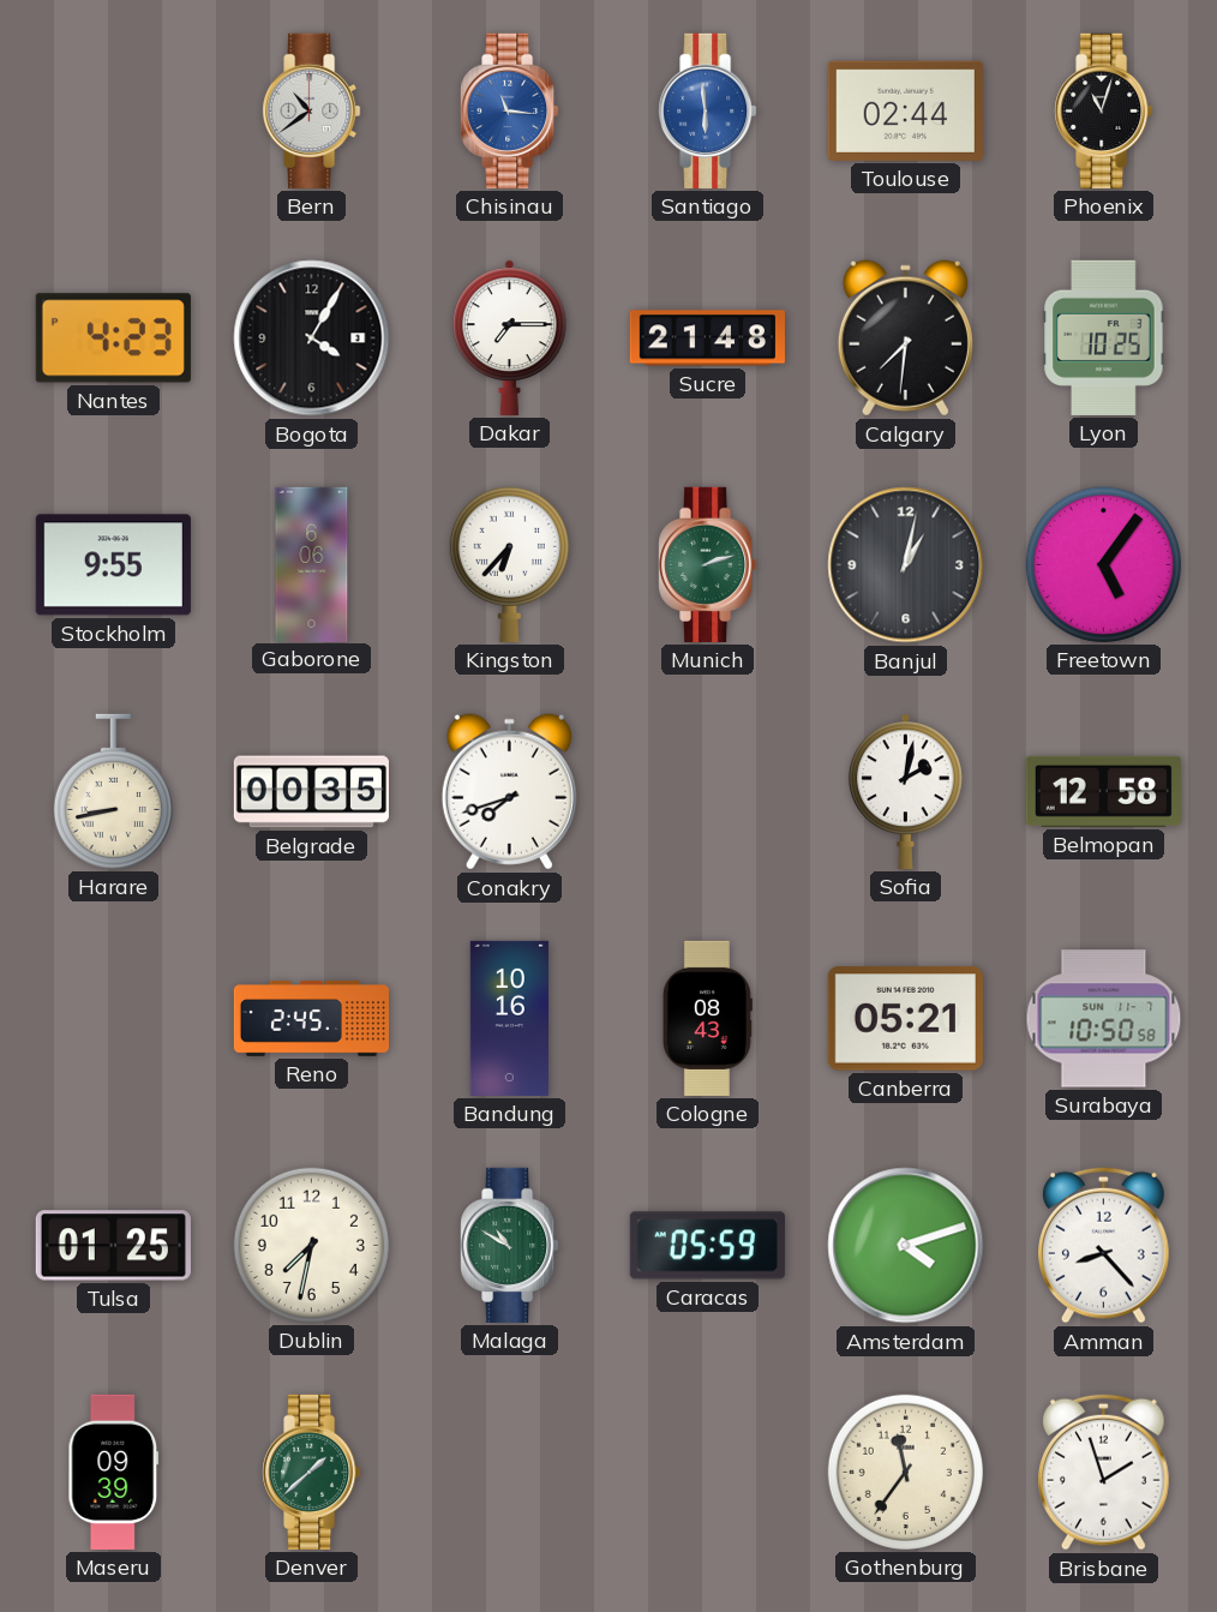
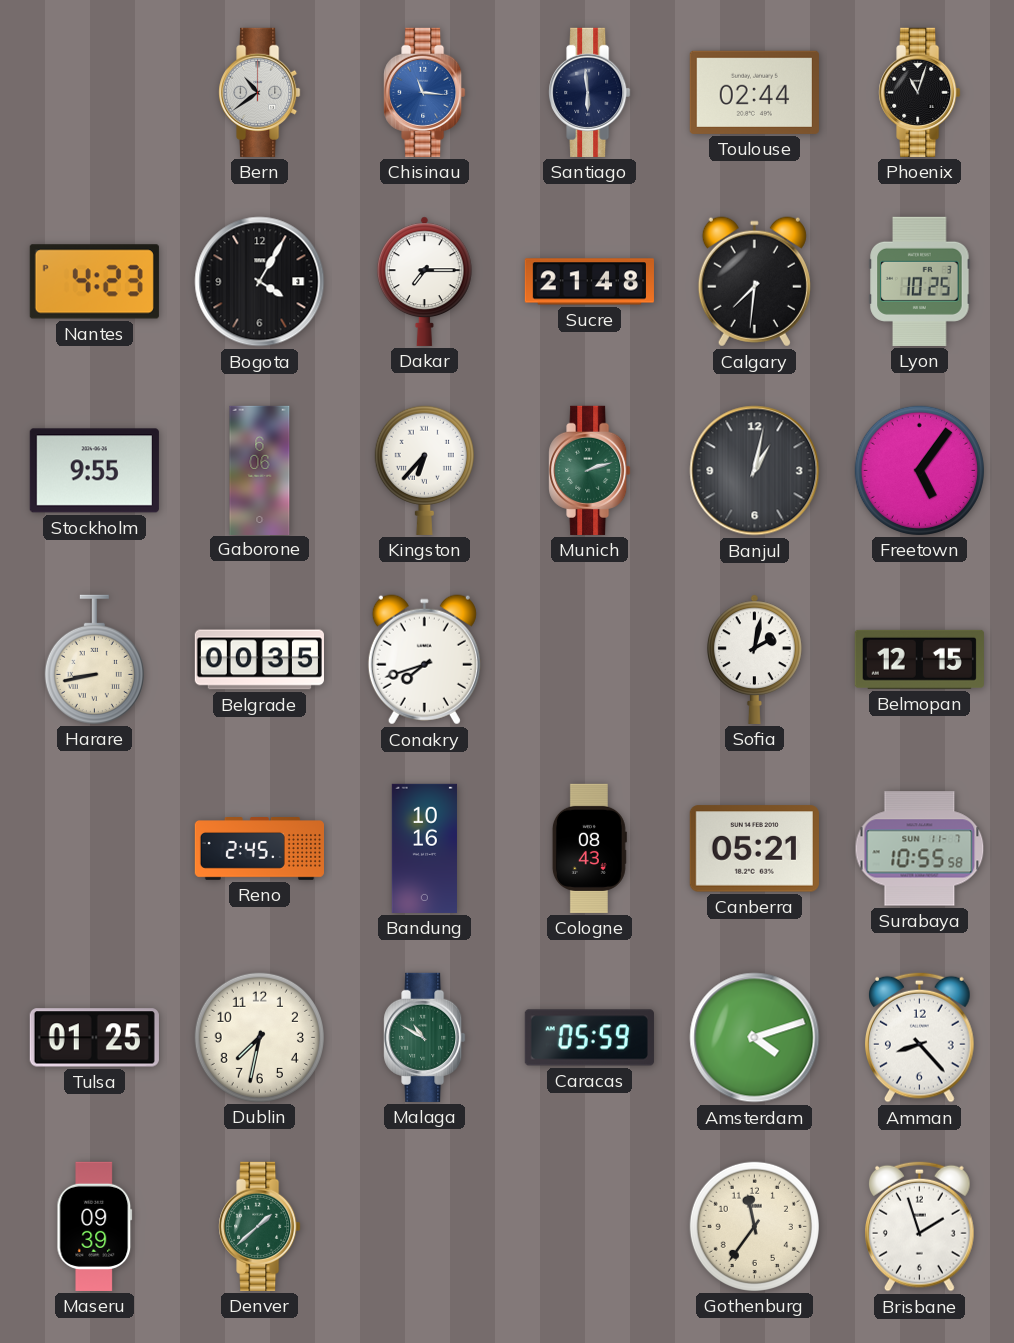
Santiago dial: blue -> navy (590, 92)
Belmopan: 12:58 -> 12:15 (919, 659)
Surabaya: 10:50 -> 10:55 (920, 849)
